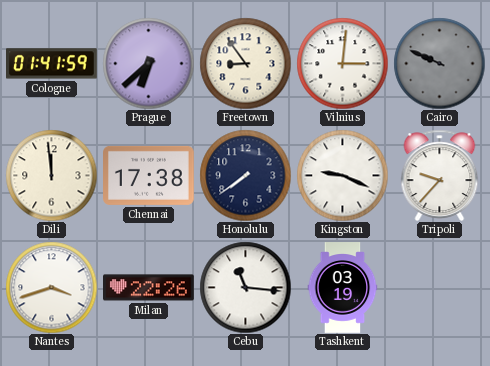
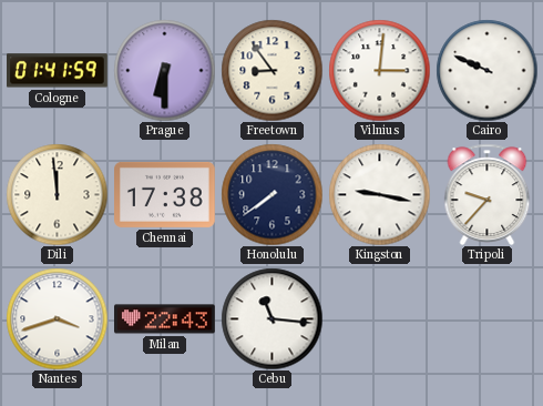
Prague: 6:38 -> 6:30 (164, 70)
Cairo dial: grey -> white (486, 70)
Kingston: 9:19 -> 9:17 (379, 194)
Milan: 22:26 -> 22:43 (165, 319)
Tashkent: 03:19 -> none (343, 288)
